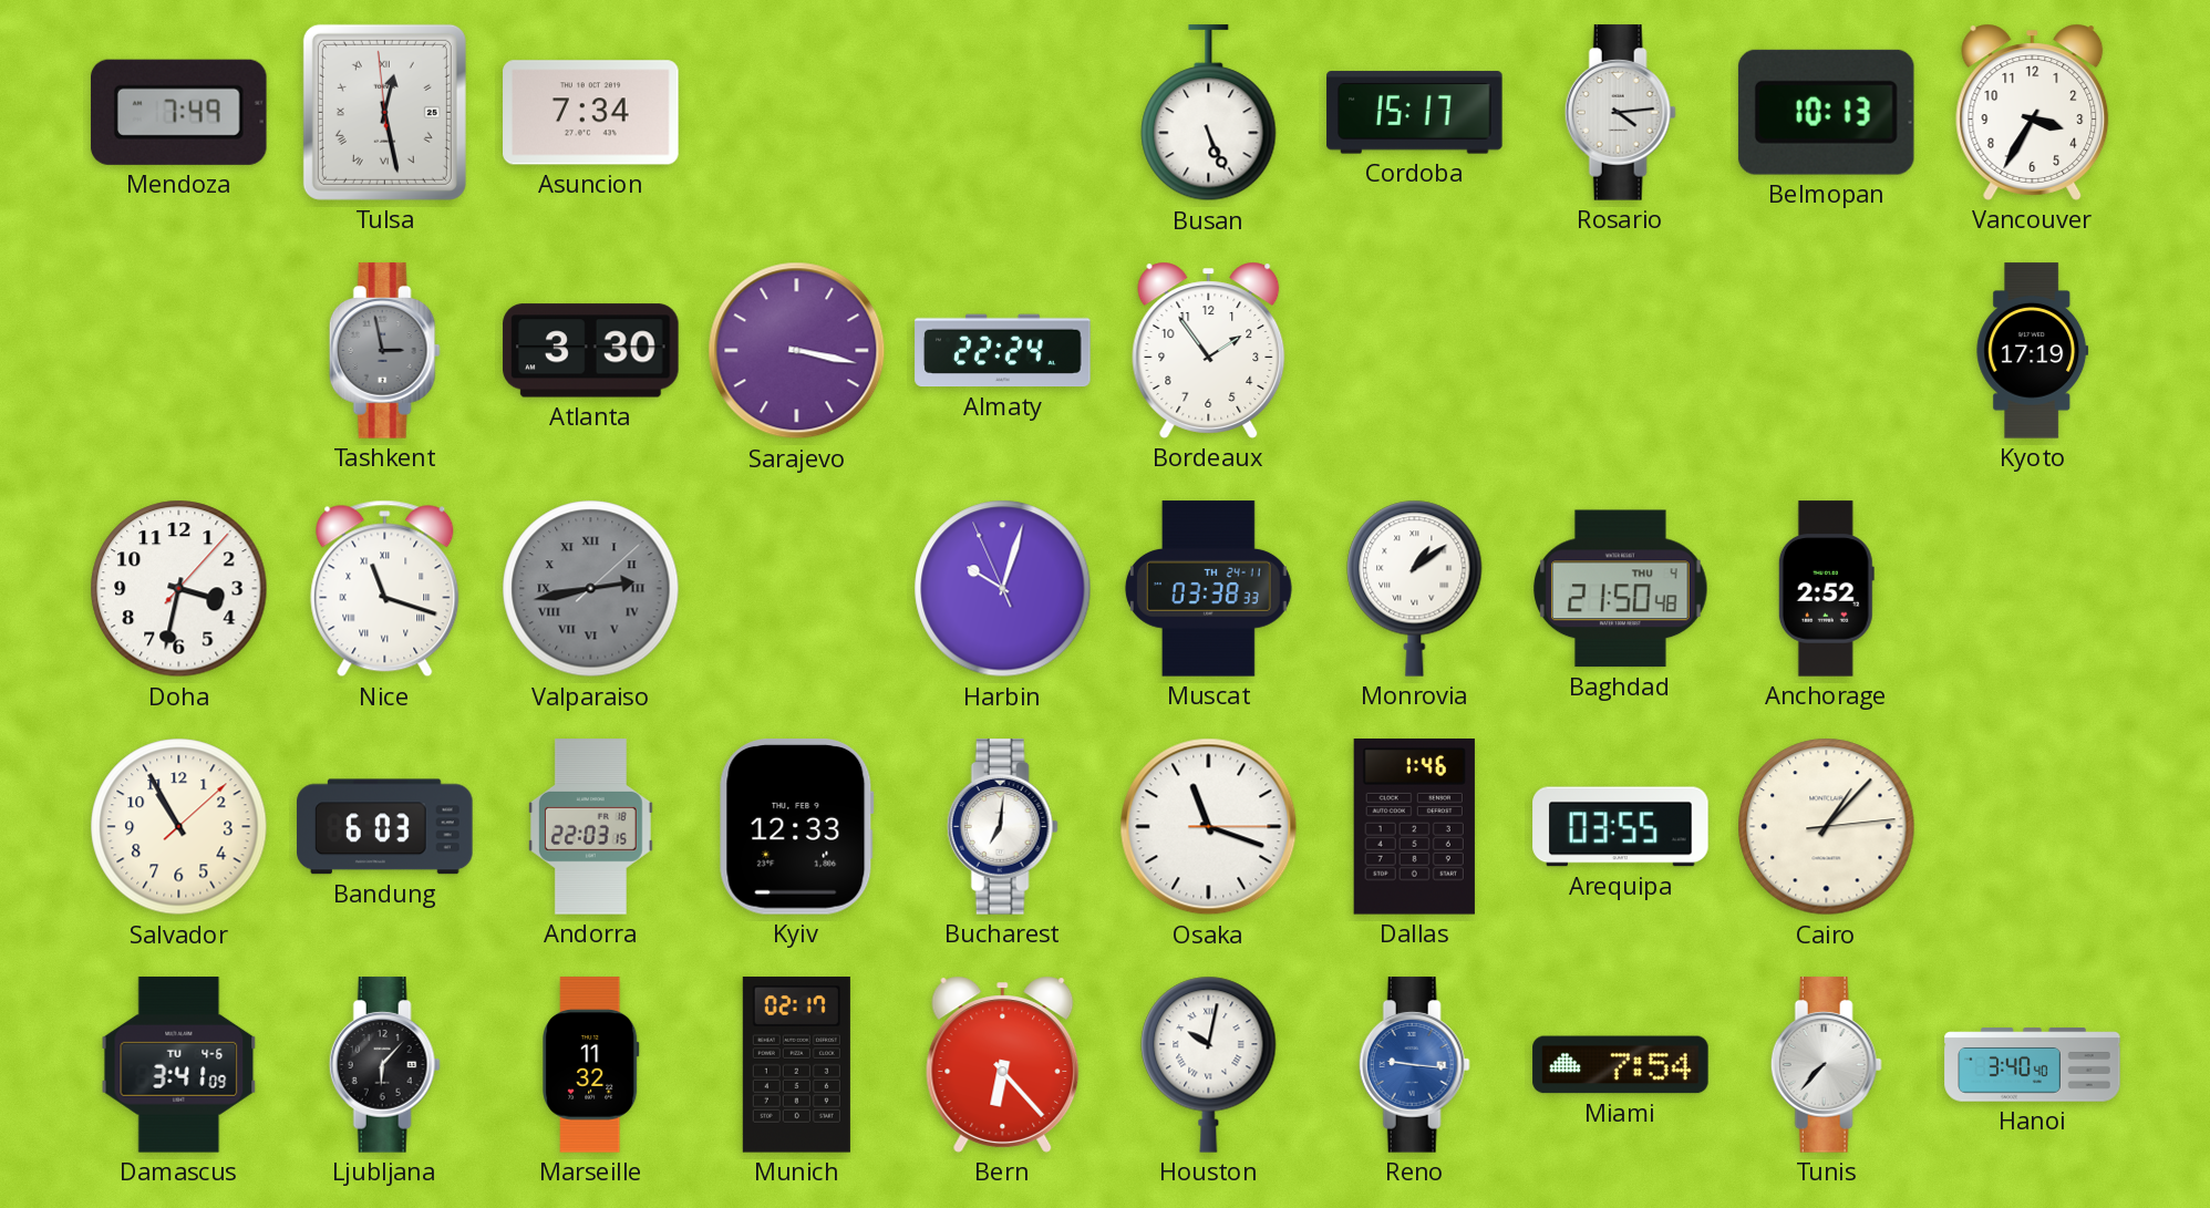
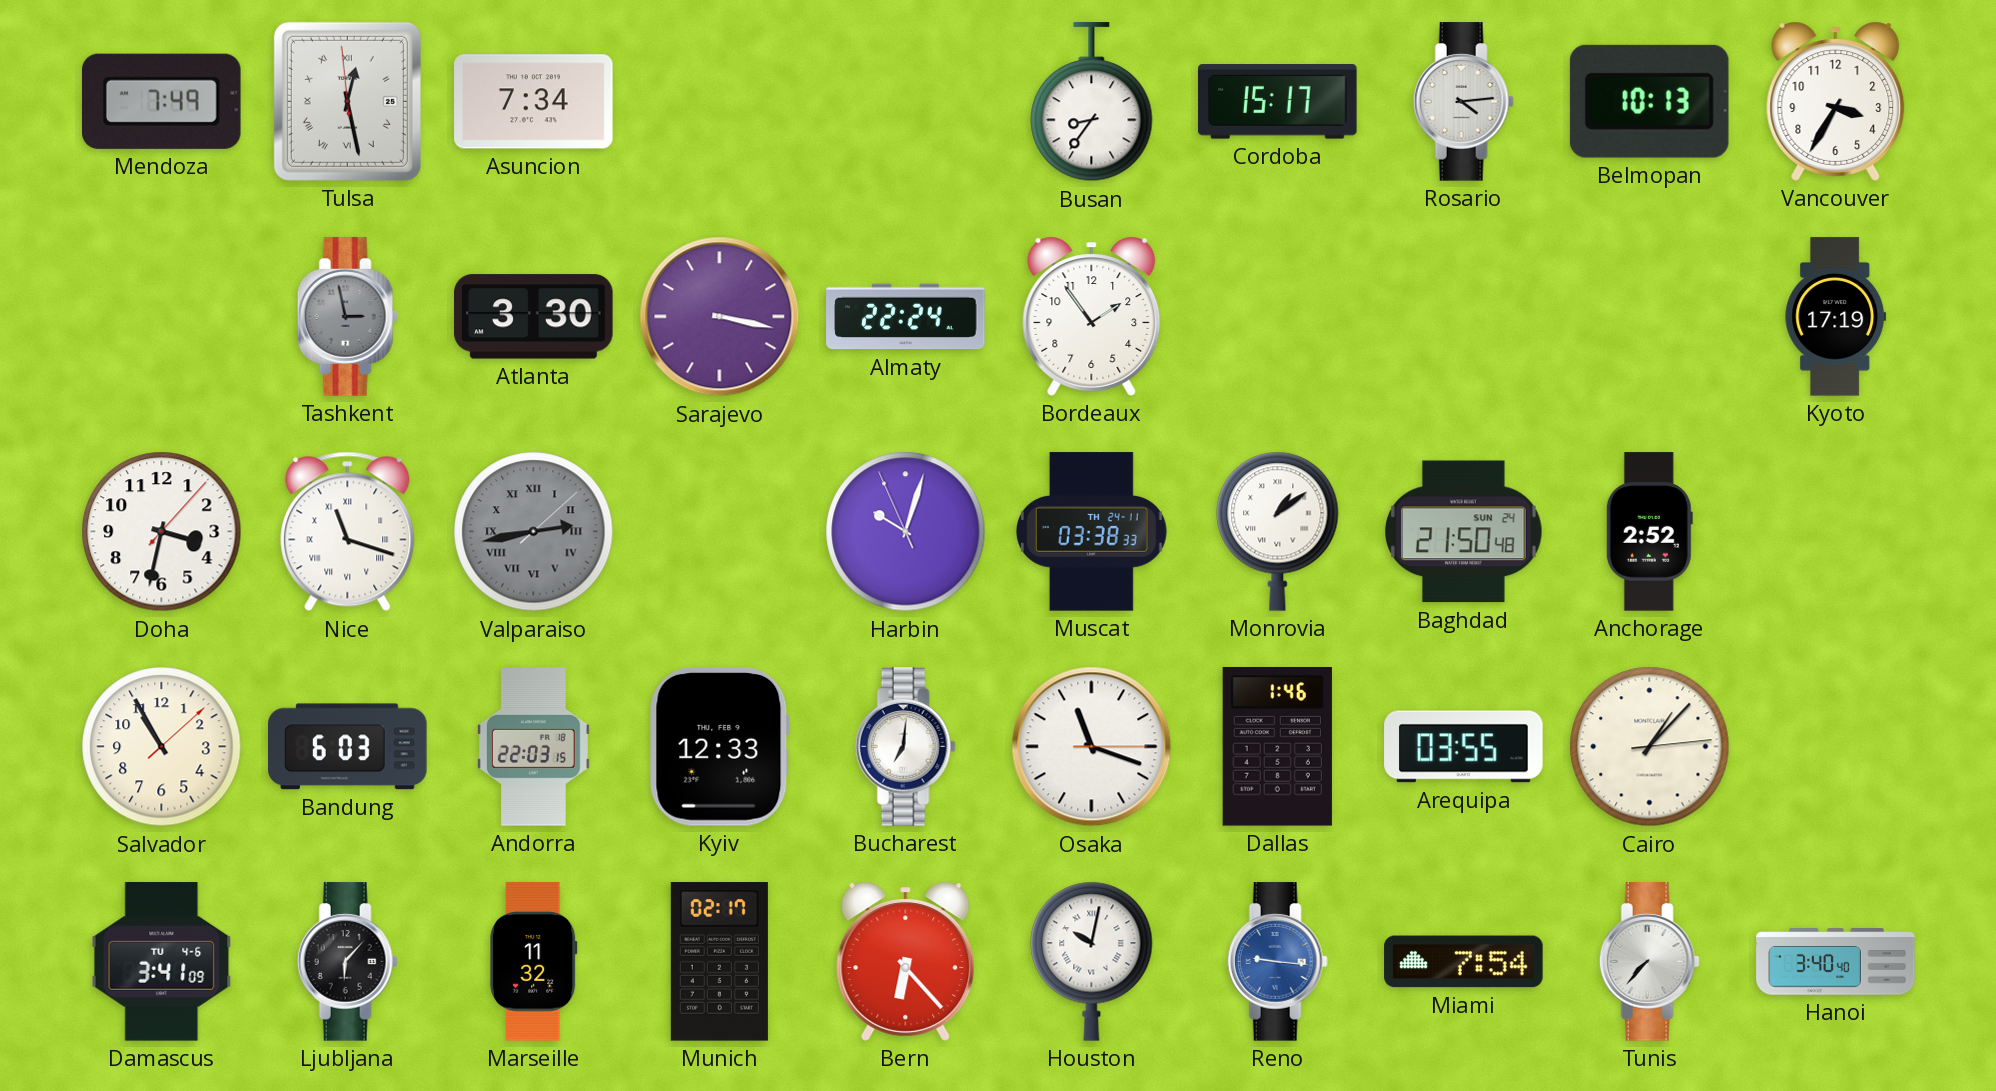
Busan: 5:26 -> 8:36 (1092, 102)
Baghdad date: THU 4 -> SUN 24 (1464, 532)
